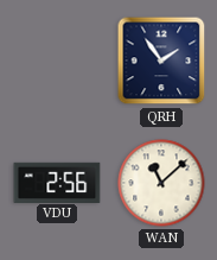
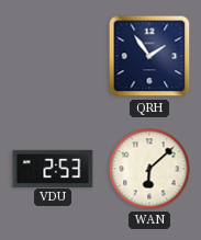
VDU: 2:56 -> 2:53 (53, 168)
WAN: 11:08 -> 6:08 (149, 169)
